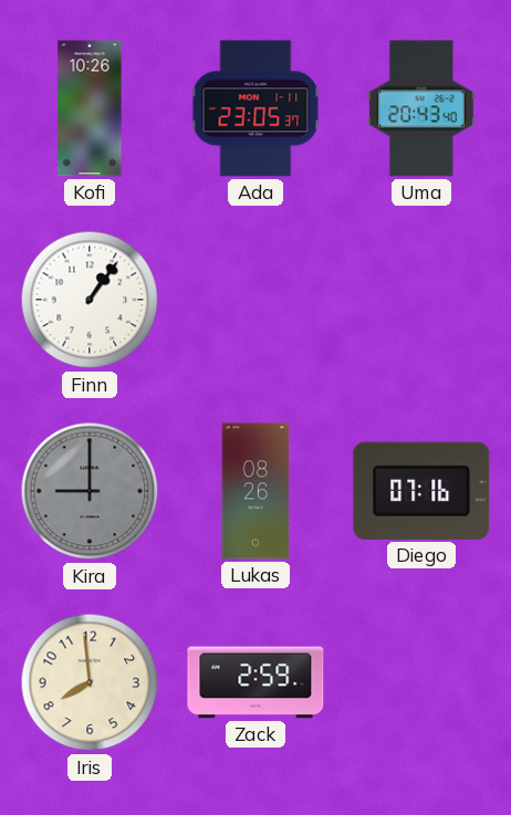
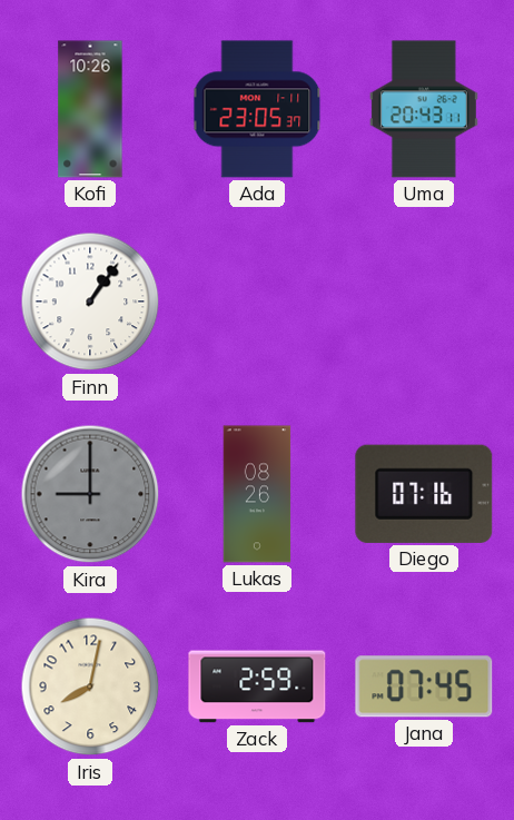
Uma: 20:43:40 -> 20:43:11 (424, 109)
Iris: 7:59 -> 8:02 (90, 686)
Jana: none -> 07:45 (424, 686)
